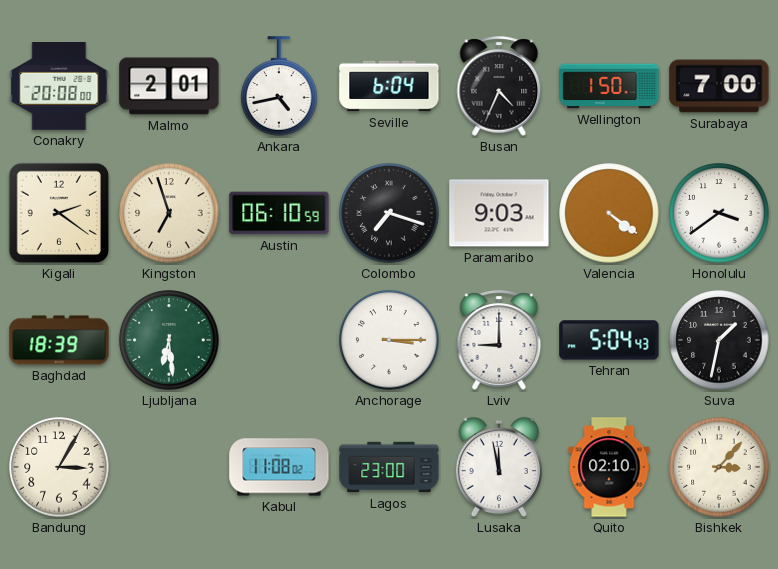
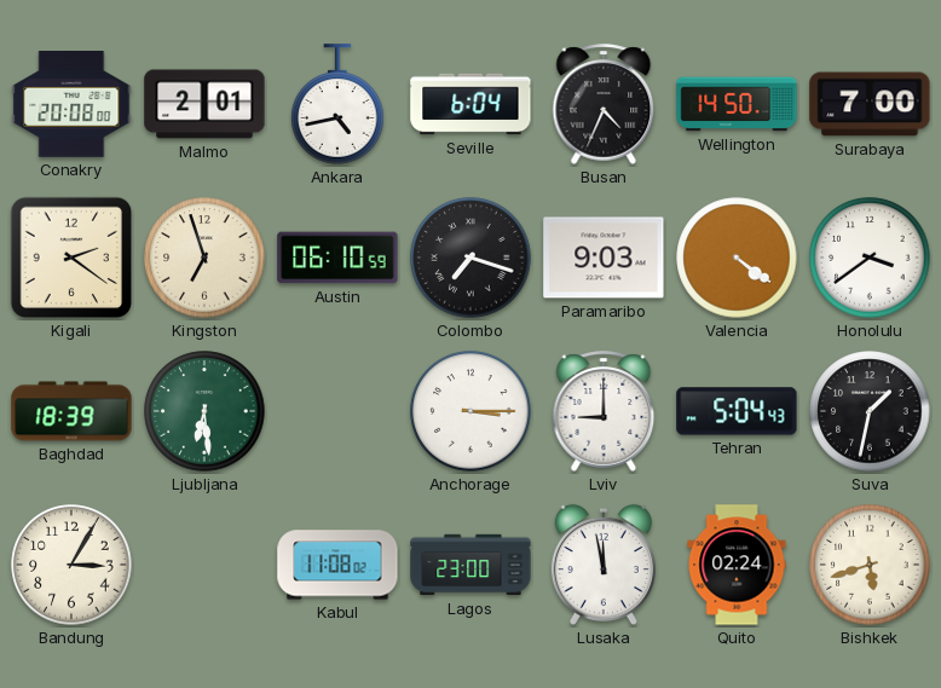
Wellington: 1:50 -> 14:50 (737, 104)
Quito: 02:10 -> 02:24 (737, 565)
Bishkek: 3:07 -> 5:42 (870, 565)
